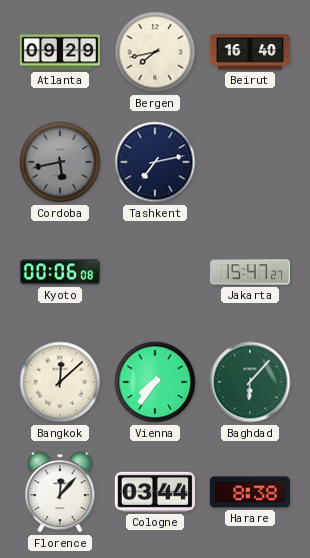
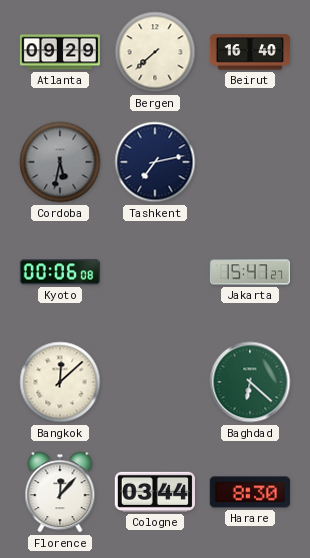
Bergen: 7:43 -> 7:38 (155, 52)
Cordoba: 5:43 -> 5:32 (60, 162)
Vienna: 7:36 -> none (155, 382)
Baghdad: 6:07 -> 6:22 (250, 382)
Harare: 8:38 -> 8:30 (250, 492)
